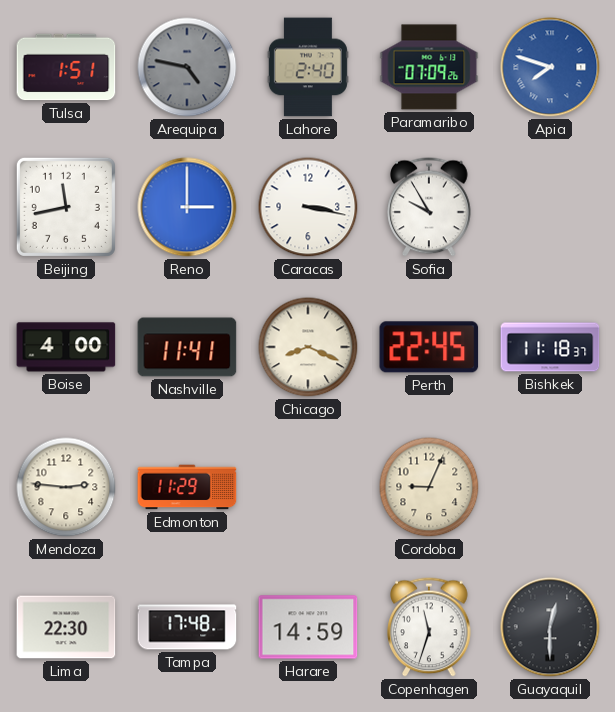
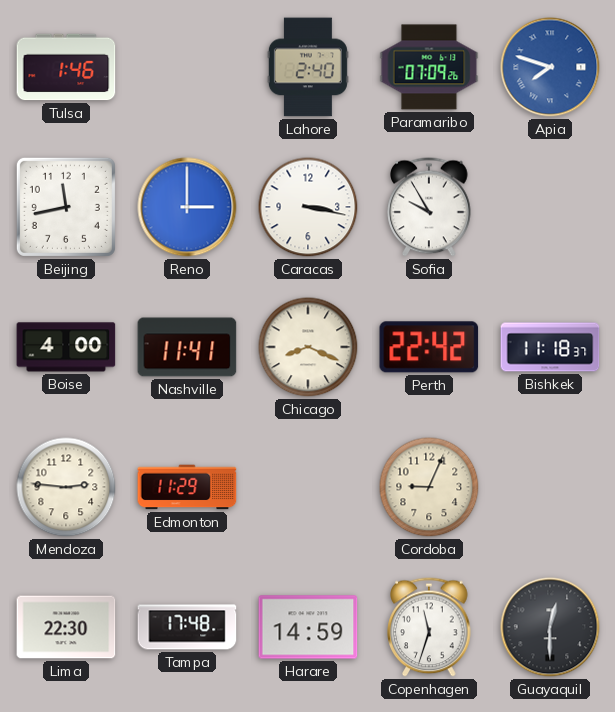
Tulsa: 1:51 -> 1:46 (66, 67)
Arequipa: 4:47 -> none (187, 67)
Perth: 22:45 -> 22:42 (429, 347)
